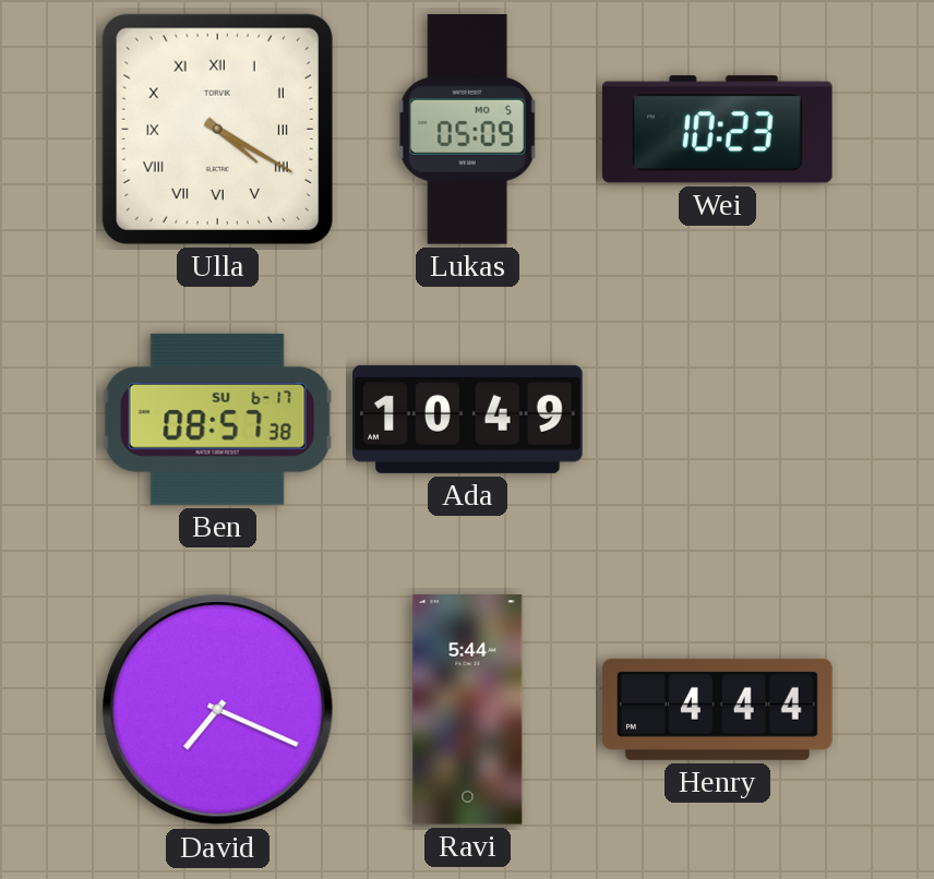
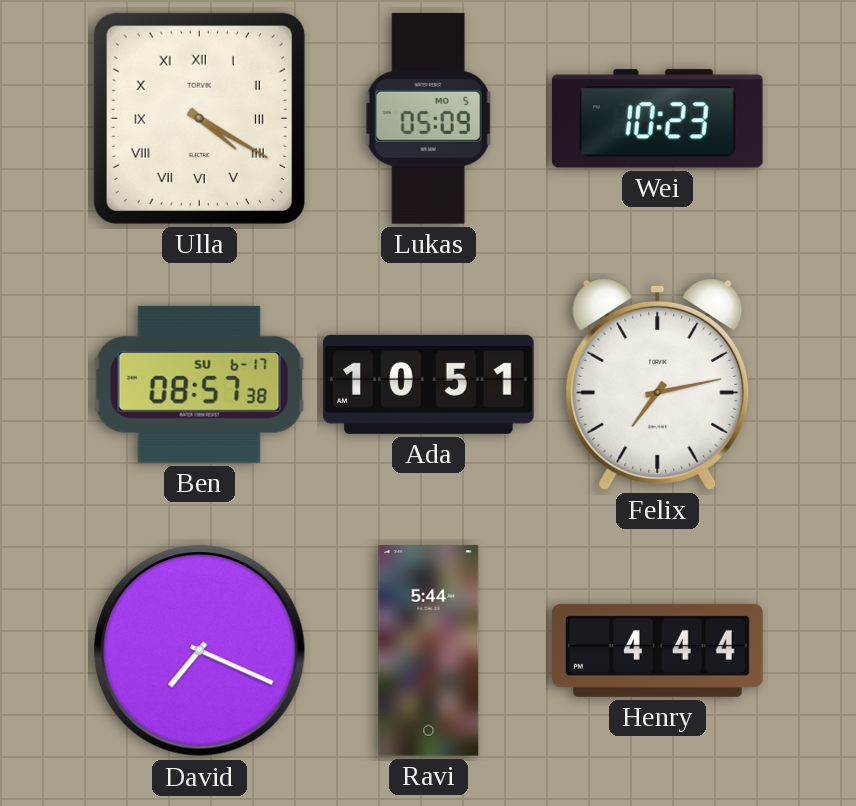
Ada: 10:49 -> 10:51 (429, 384)
Felix: none -> 7:13 (658, 384)
